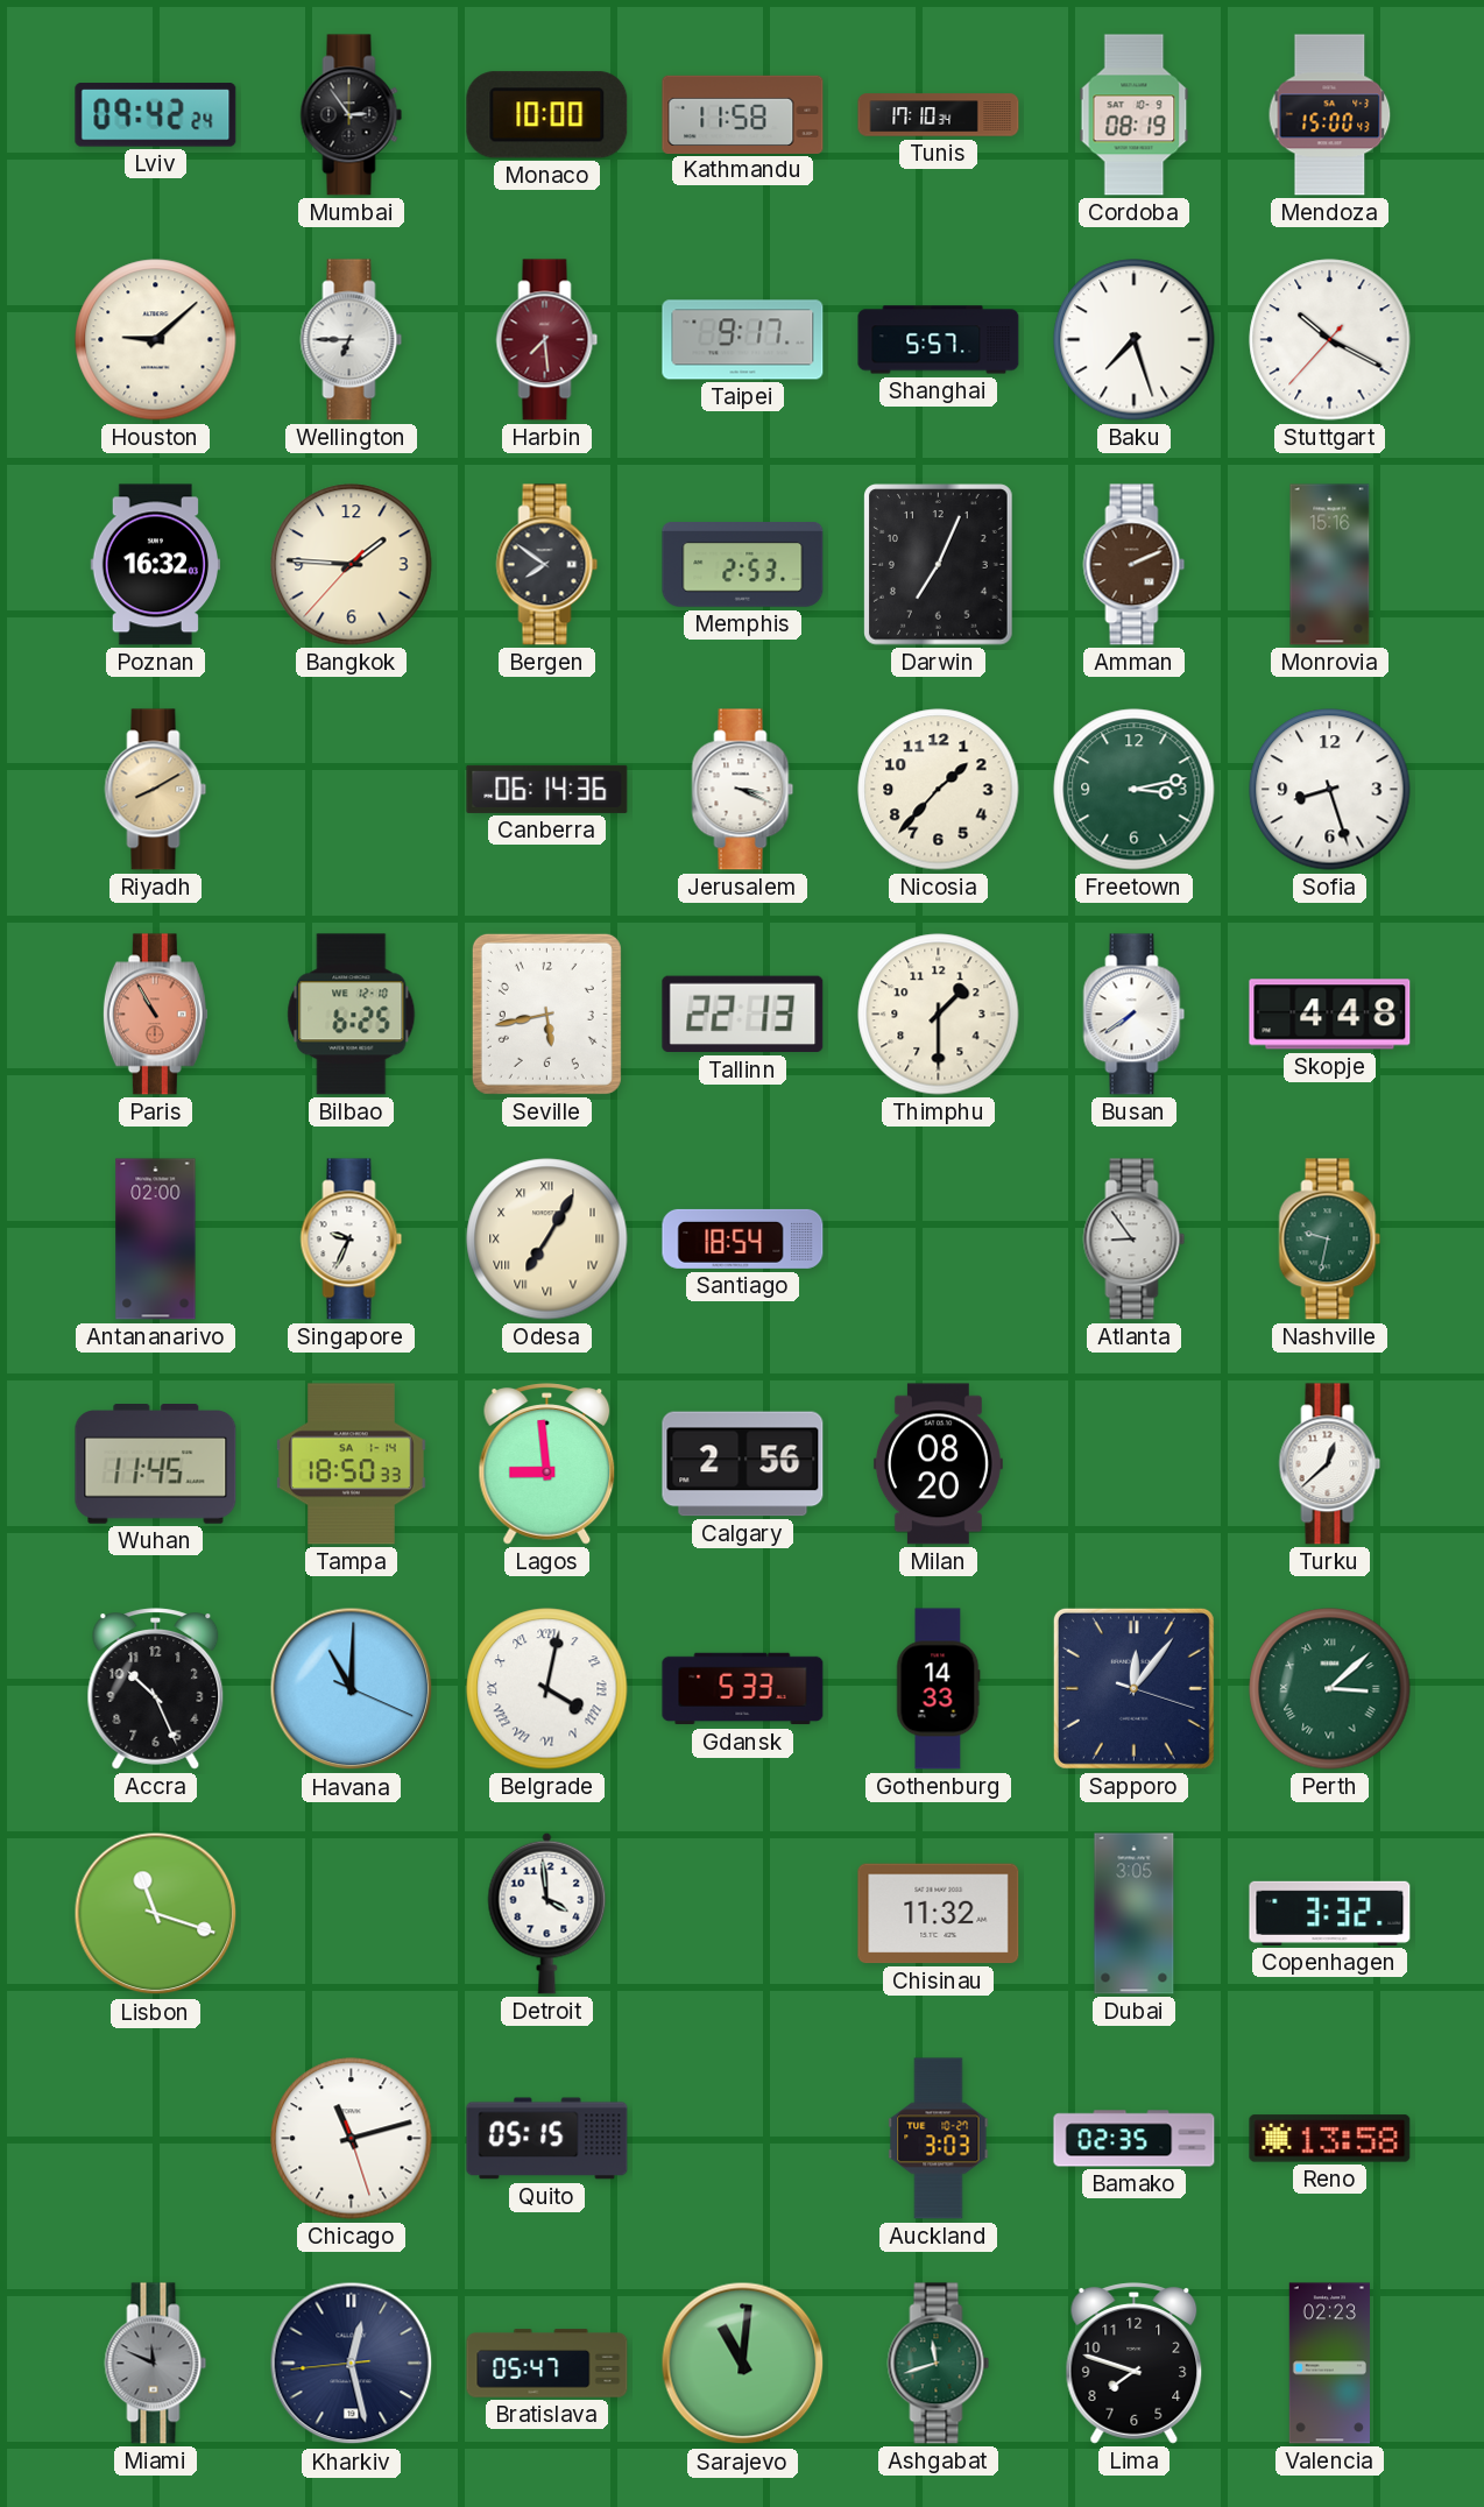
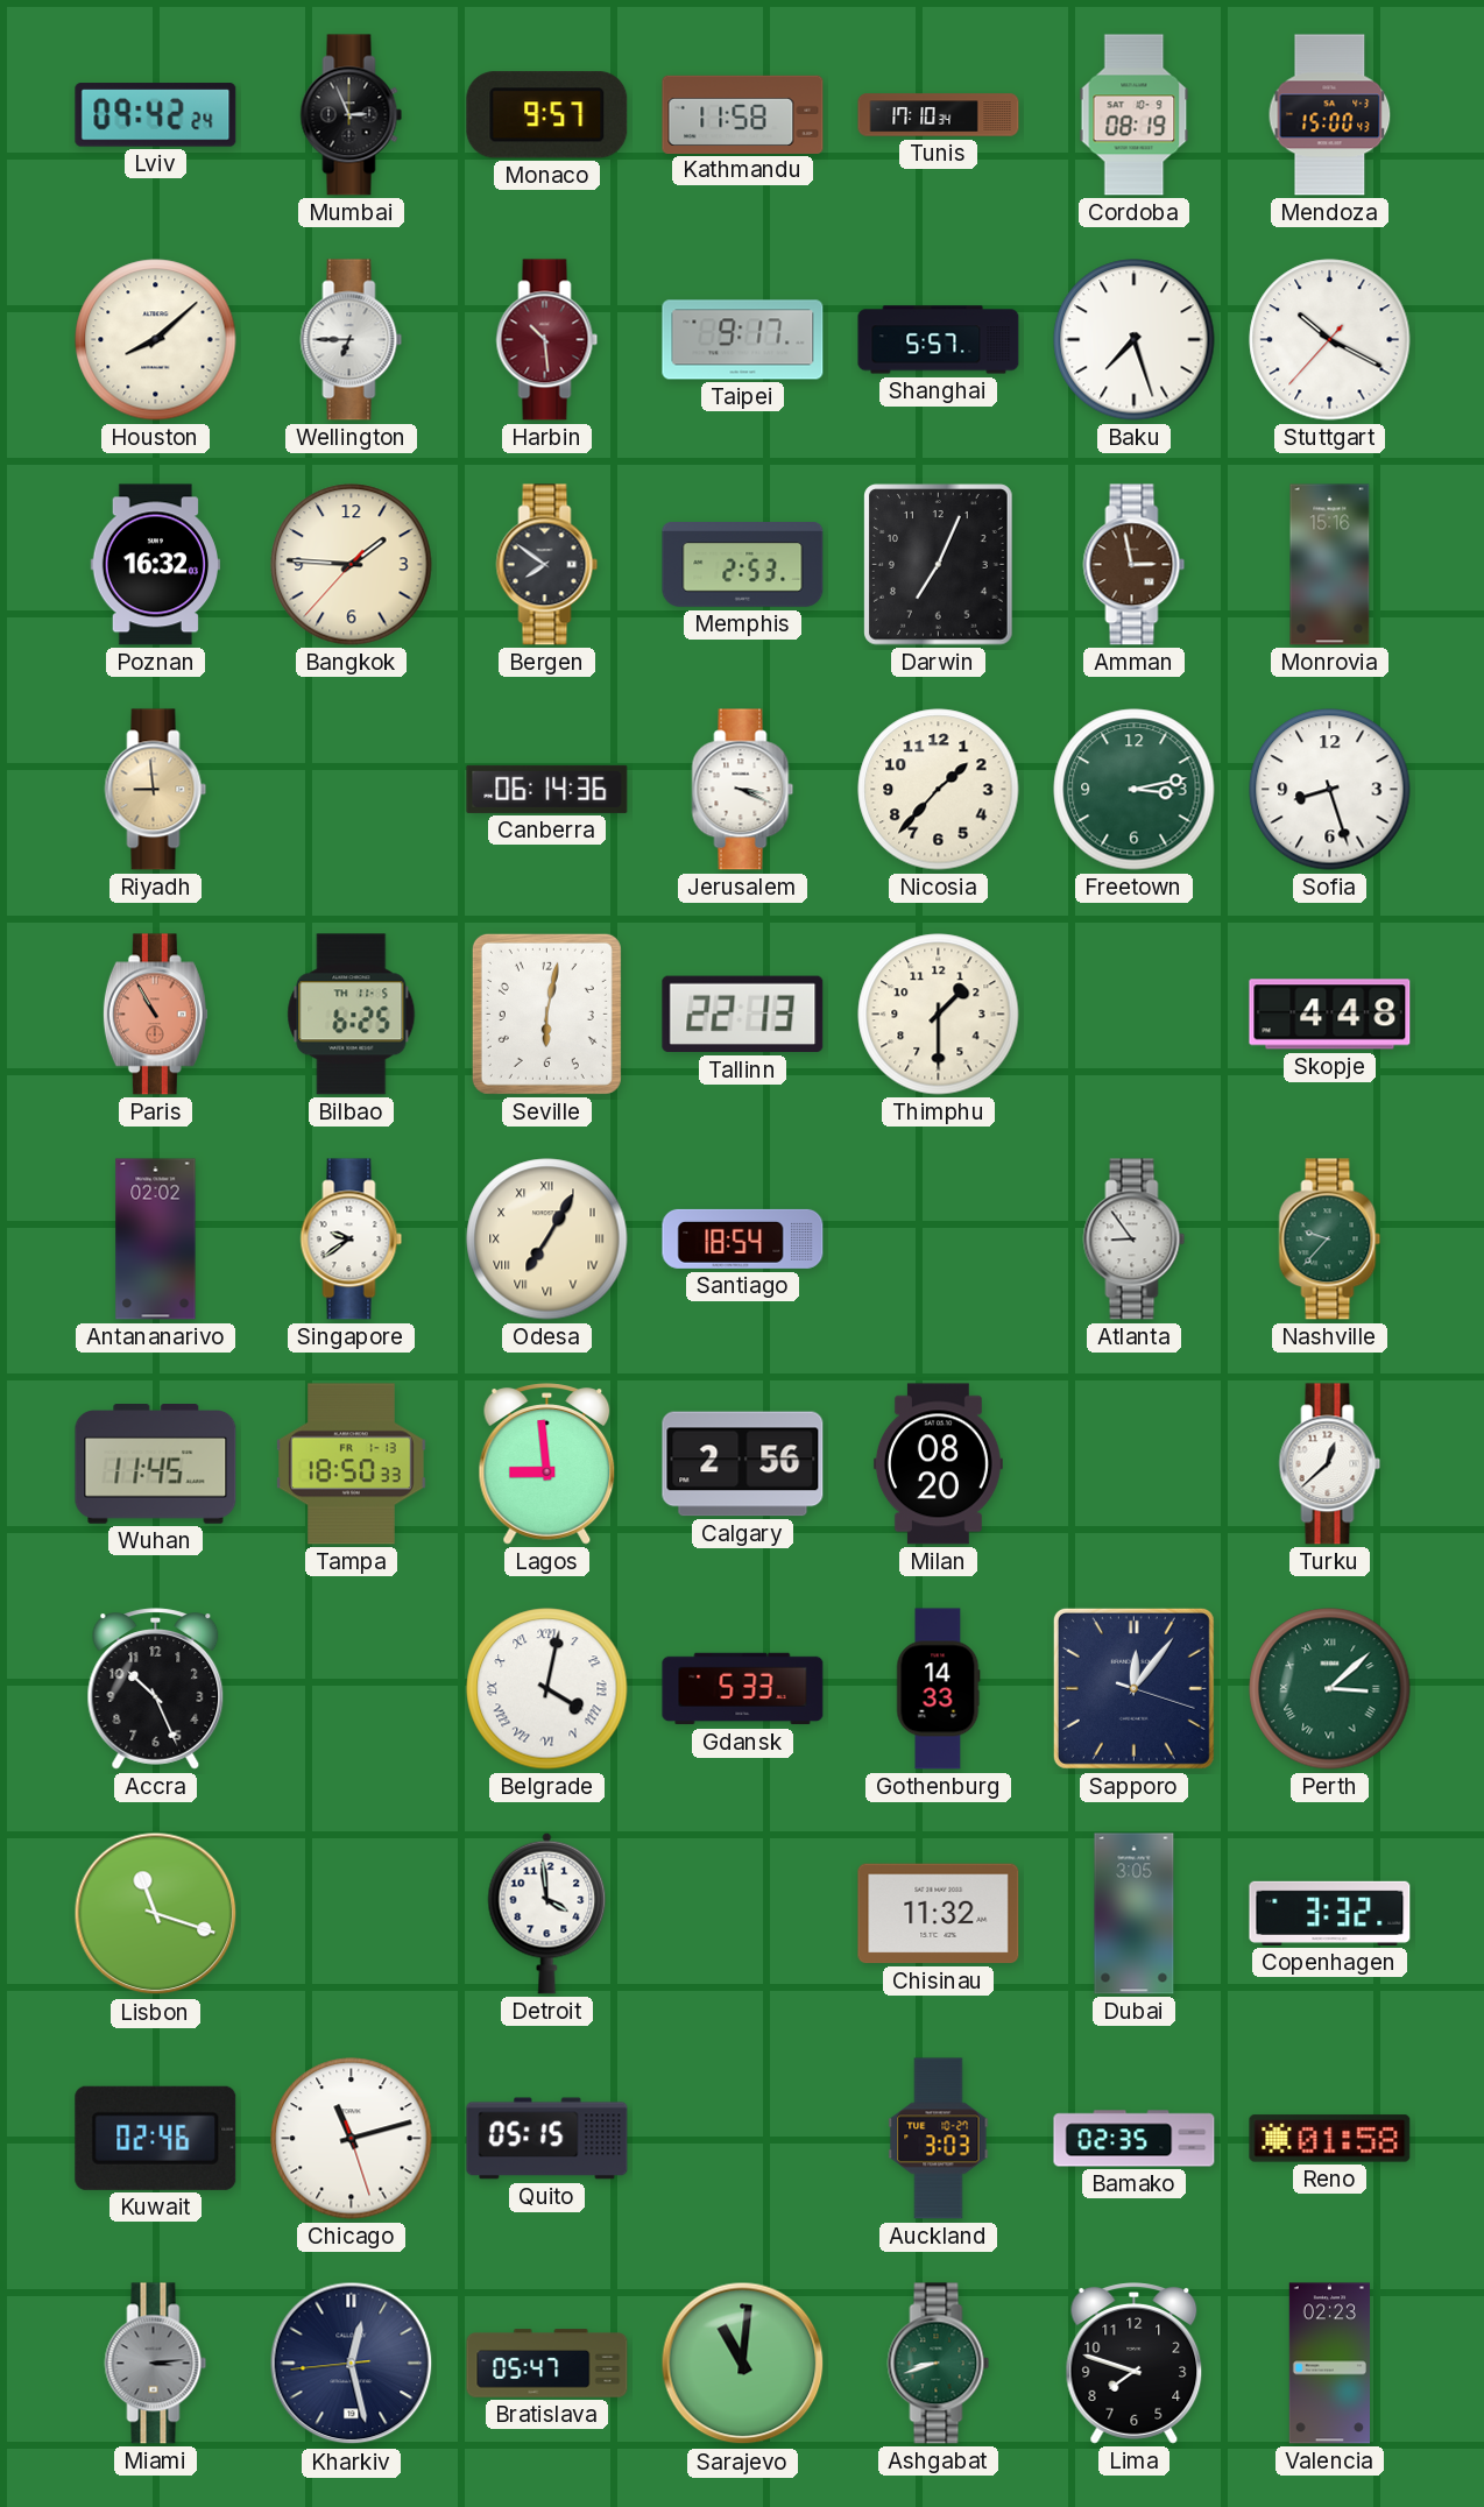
Mumbai: 2:54 -> 2:56 (352, 115)
Monaco: 10:00 -> 9:57 (547, 115)
Houston: 9:08 -> 8:08 (156, 340)
Harbin: 7:29 -> 10:29 (547, 340)
Amman: 2:11 -> 2:58 (1135, 565)
Riyadh: 8:10 -> 8:59 (156, 790)
Bilbao date: WE 12-10 -> TH 11-5 (352, 1015)
Seville: 5:43 -> 6:02 (546, 1014)
Busan: 7:39 -> none (1135, 1015)
Antananarivo: 02:00 -> 02:02 (156, 1240)
Singapore: 9:34 -> 9:39 (352, 1240)
Nashville: 9:32 -> 9:37 (1330, 1240)
Tampa date: SA 1-14 -> FR 1-13 (352, 1464)
Havana: 11:00 -> none (352, 1689)
Kuwait: none -> 02:46 (156, 2138)
Reno: 13:58 -> 01:58 (1330, 2139)
Miami: 11:49 -> 3:14 (156, 2364)
Ashgabat: 11:42 -> 8:42 (939, 2364)
